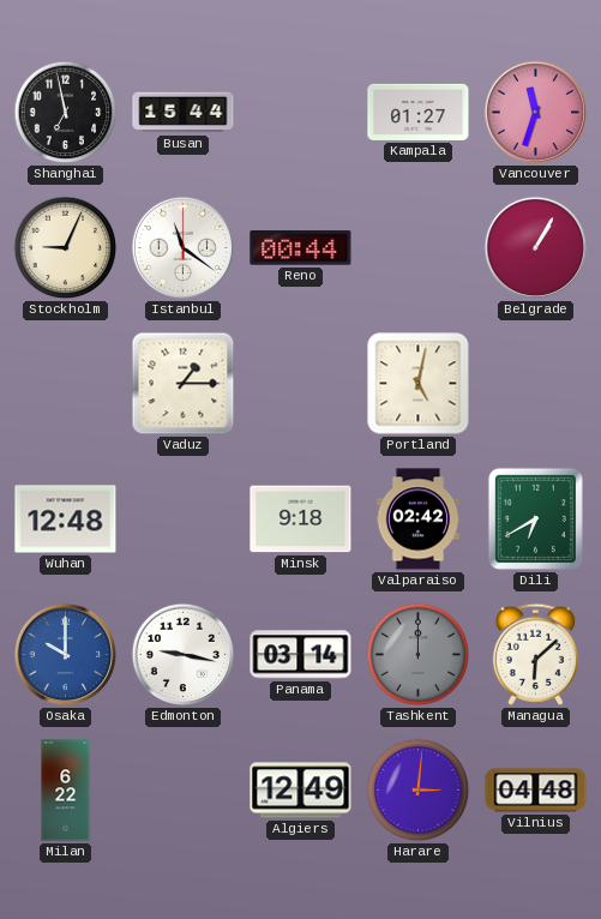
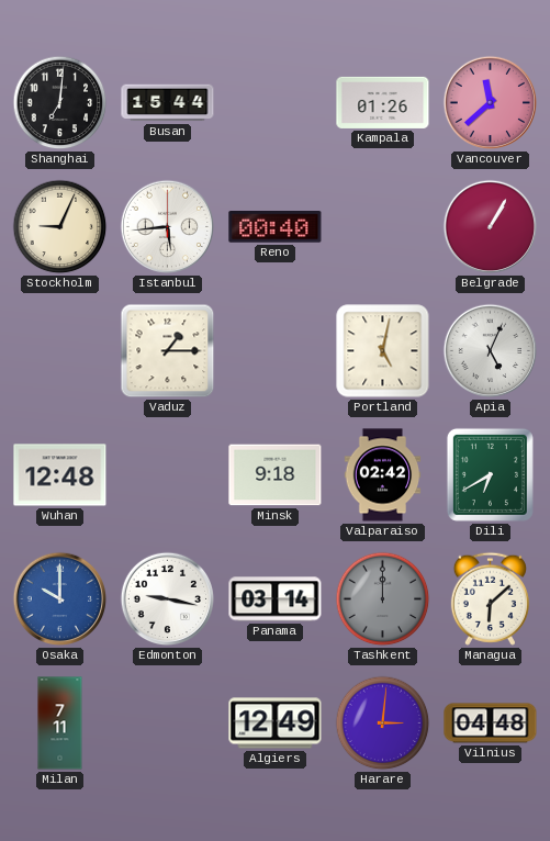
Shanghai: 6:58 -> 7:01 (60, 103)
Kampala: 01:27 -> 01:26 (383, 102)
Vancouver: 11:33 -> 11:38 (491, 103)
Istanbul: 11:21 -> 5:44 (168, 227)
Reno: 00:44 -> 00:40 (276, 227)
Apia: none -> 5:04 (491, 351)
Milan: 6:22 -> 7:11 (60, 724)
